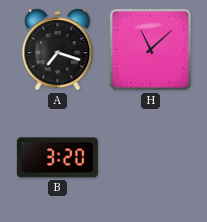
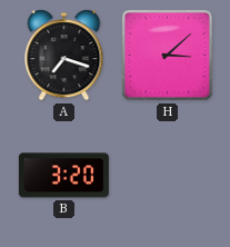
H: 11:08 -> 3:08 (167, 55)
